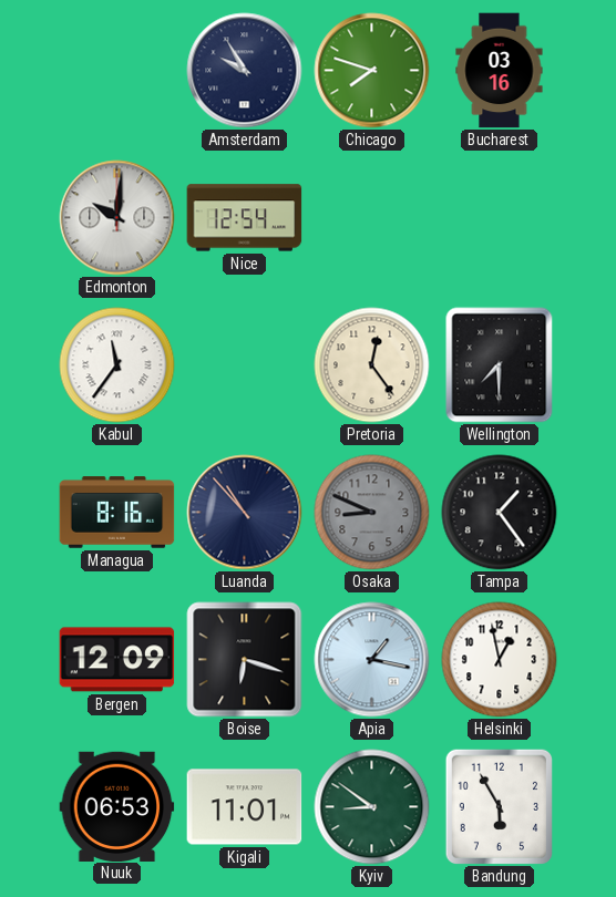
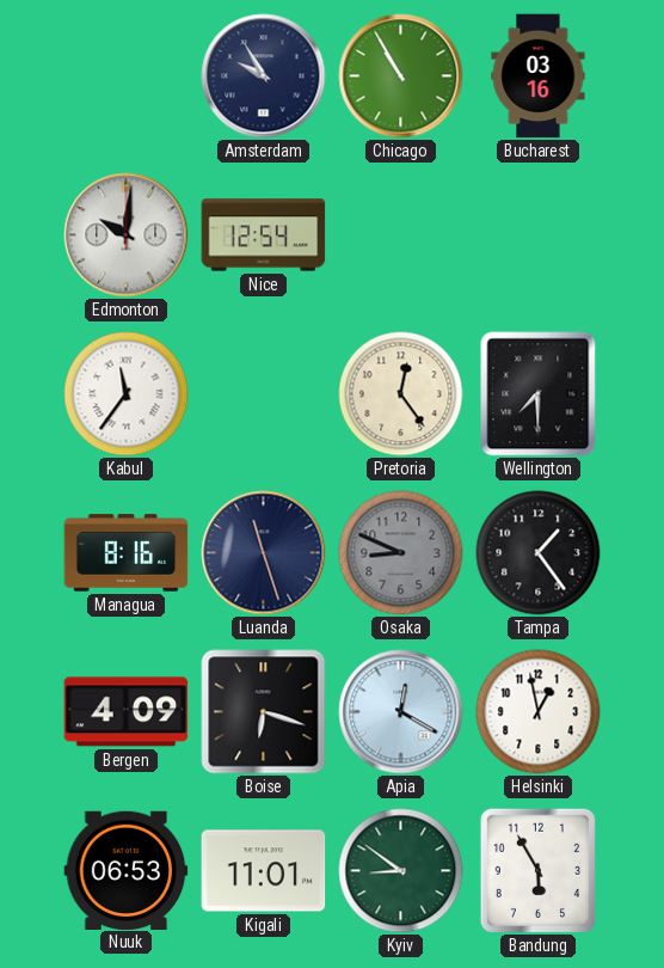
Chicago: 7:48 -> 10:55 (401, 76)
Luanda: 10:53 -> 11:27 (264, 553)
Bergen: 12:09 -> 4:09 (127, 712)
Apia: 1:17 -> 12:20 (401, 712)
